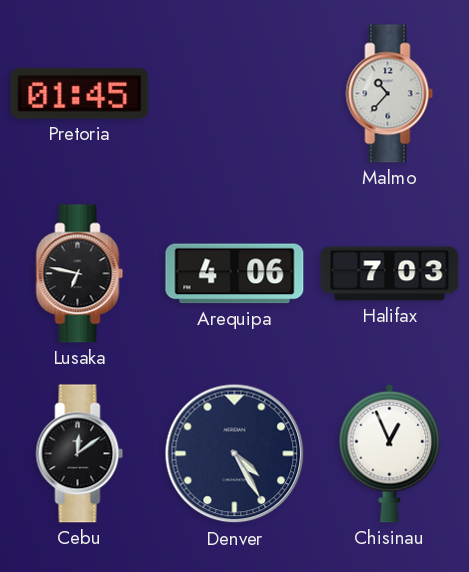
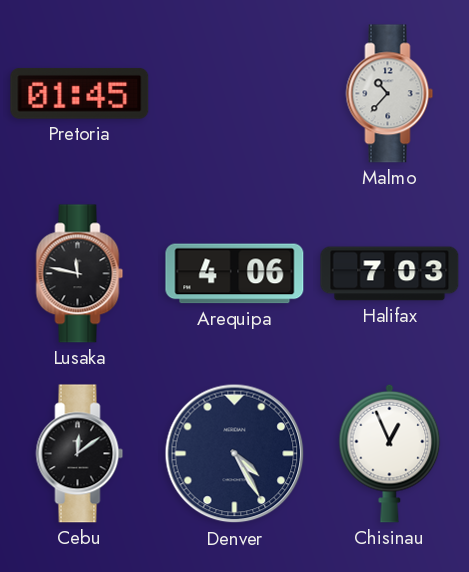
Lusaka: 6:47 -> 11:47 (80, 274)
